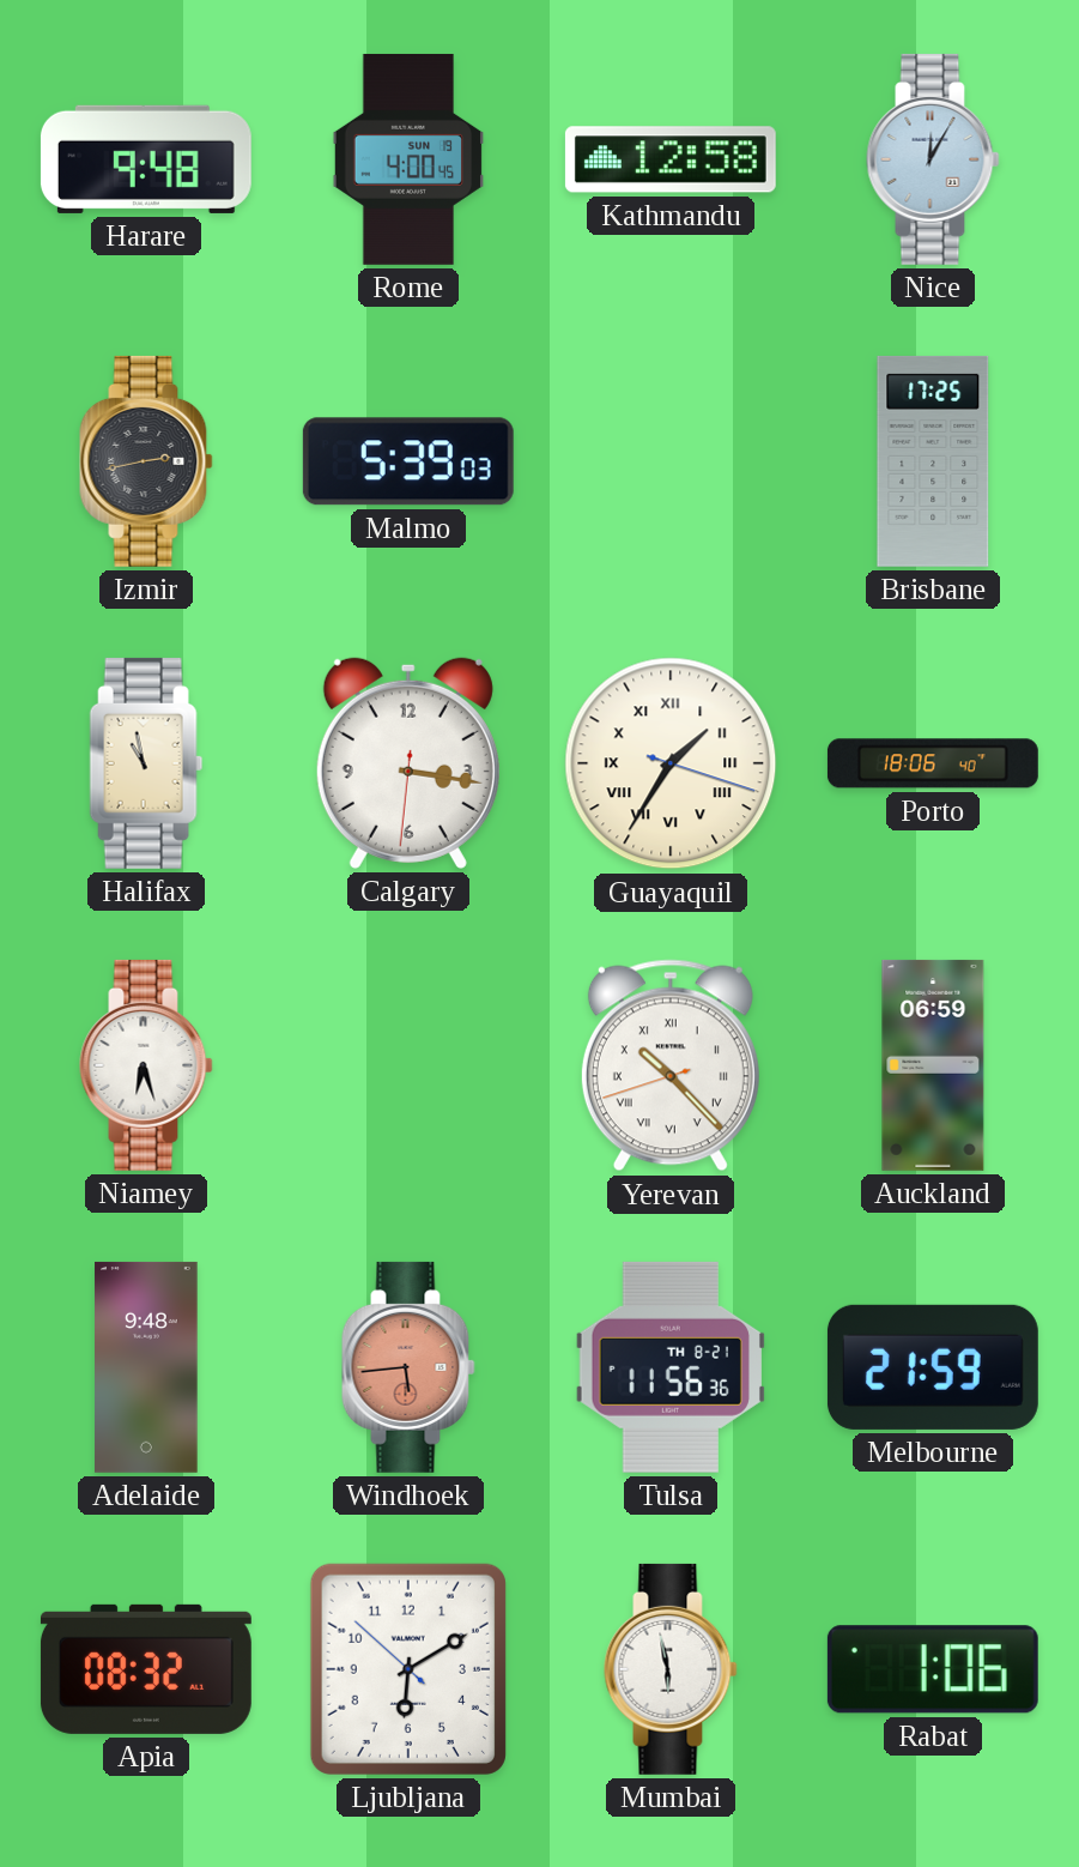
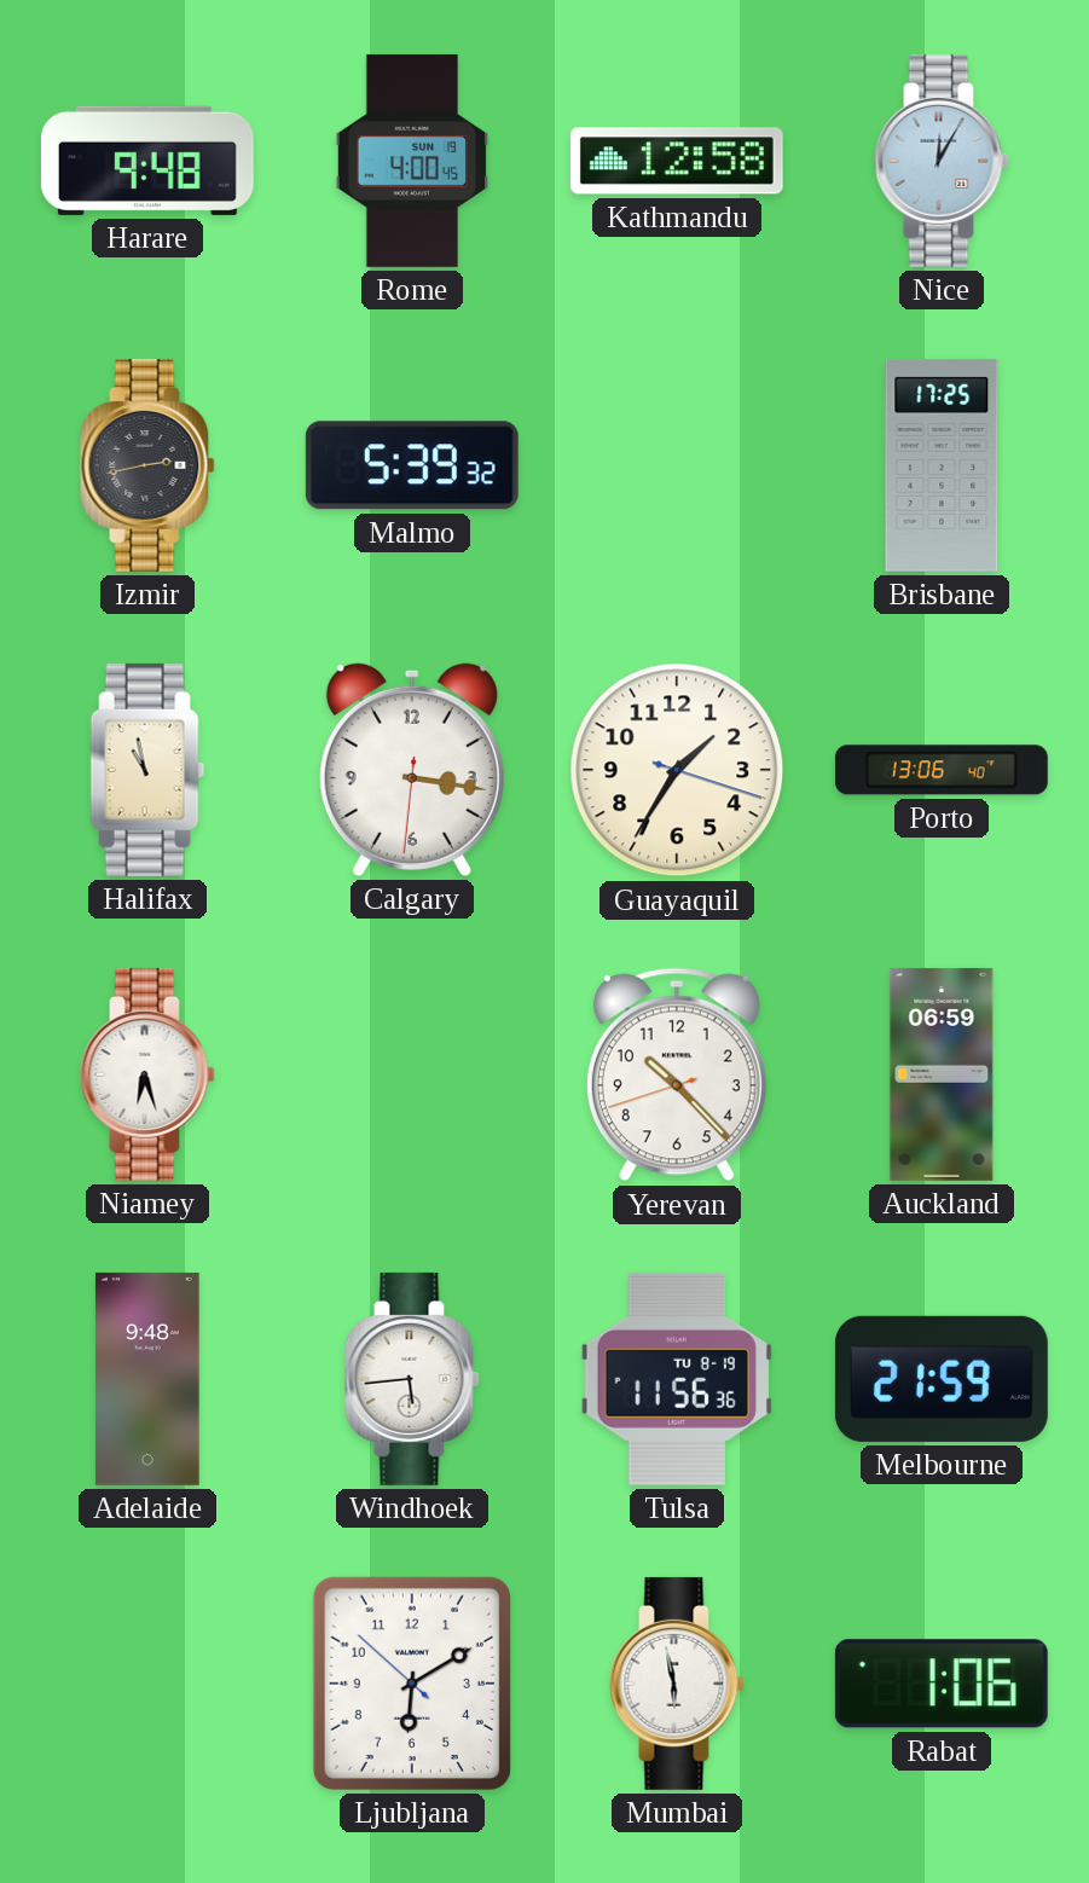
Malmo: 5:39:03 -> 5:39:32 (412, 465)
Guayaquil numerals: Roman -> Arabic (677, 770)
Porto: 18:06 -> 13:06 (942, 770)
Yerevan numerals: Roman -> Arabic (677, 1074)
Windhoek dial: salmon -> white (412, 1379)
Tulsa date: TH 8-21 -> TU 8-19 (676, 1379)
Apia: 08:32 -> none (146, 1669)
